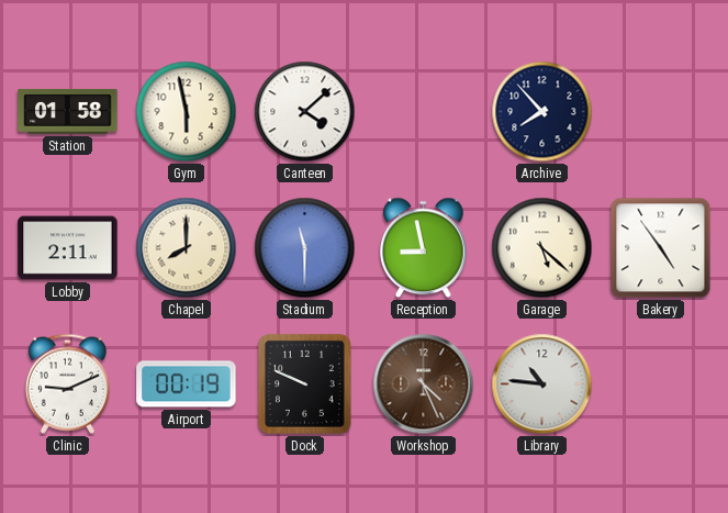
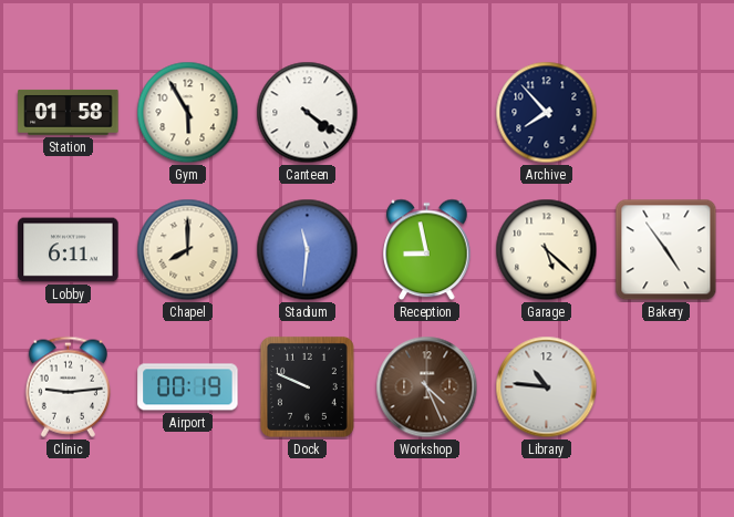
Gym: 5:58 -> 5:55 (188, 113)
Canteen: 4:08 -> 4:21 (308, 113)
Lobby: 2:11 -> 6:11 (69, 250)
Stadium: 11:30 -> 11:31 (308, 250)
Clinic: 9:11 -> 9:14 (68, 386)
